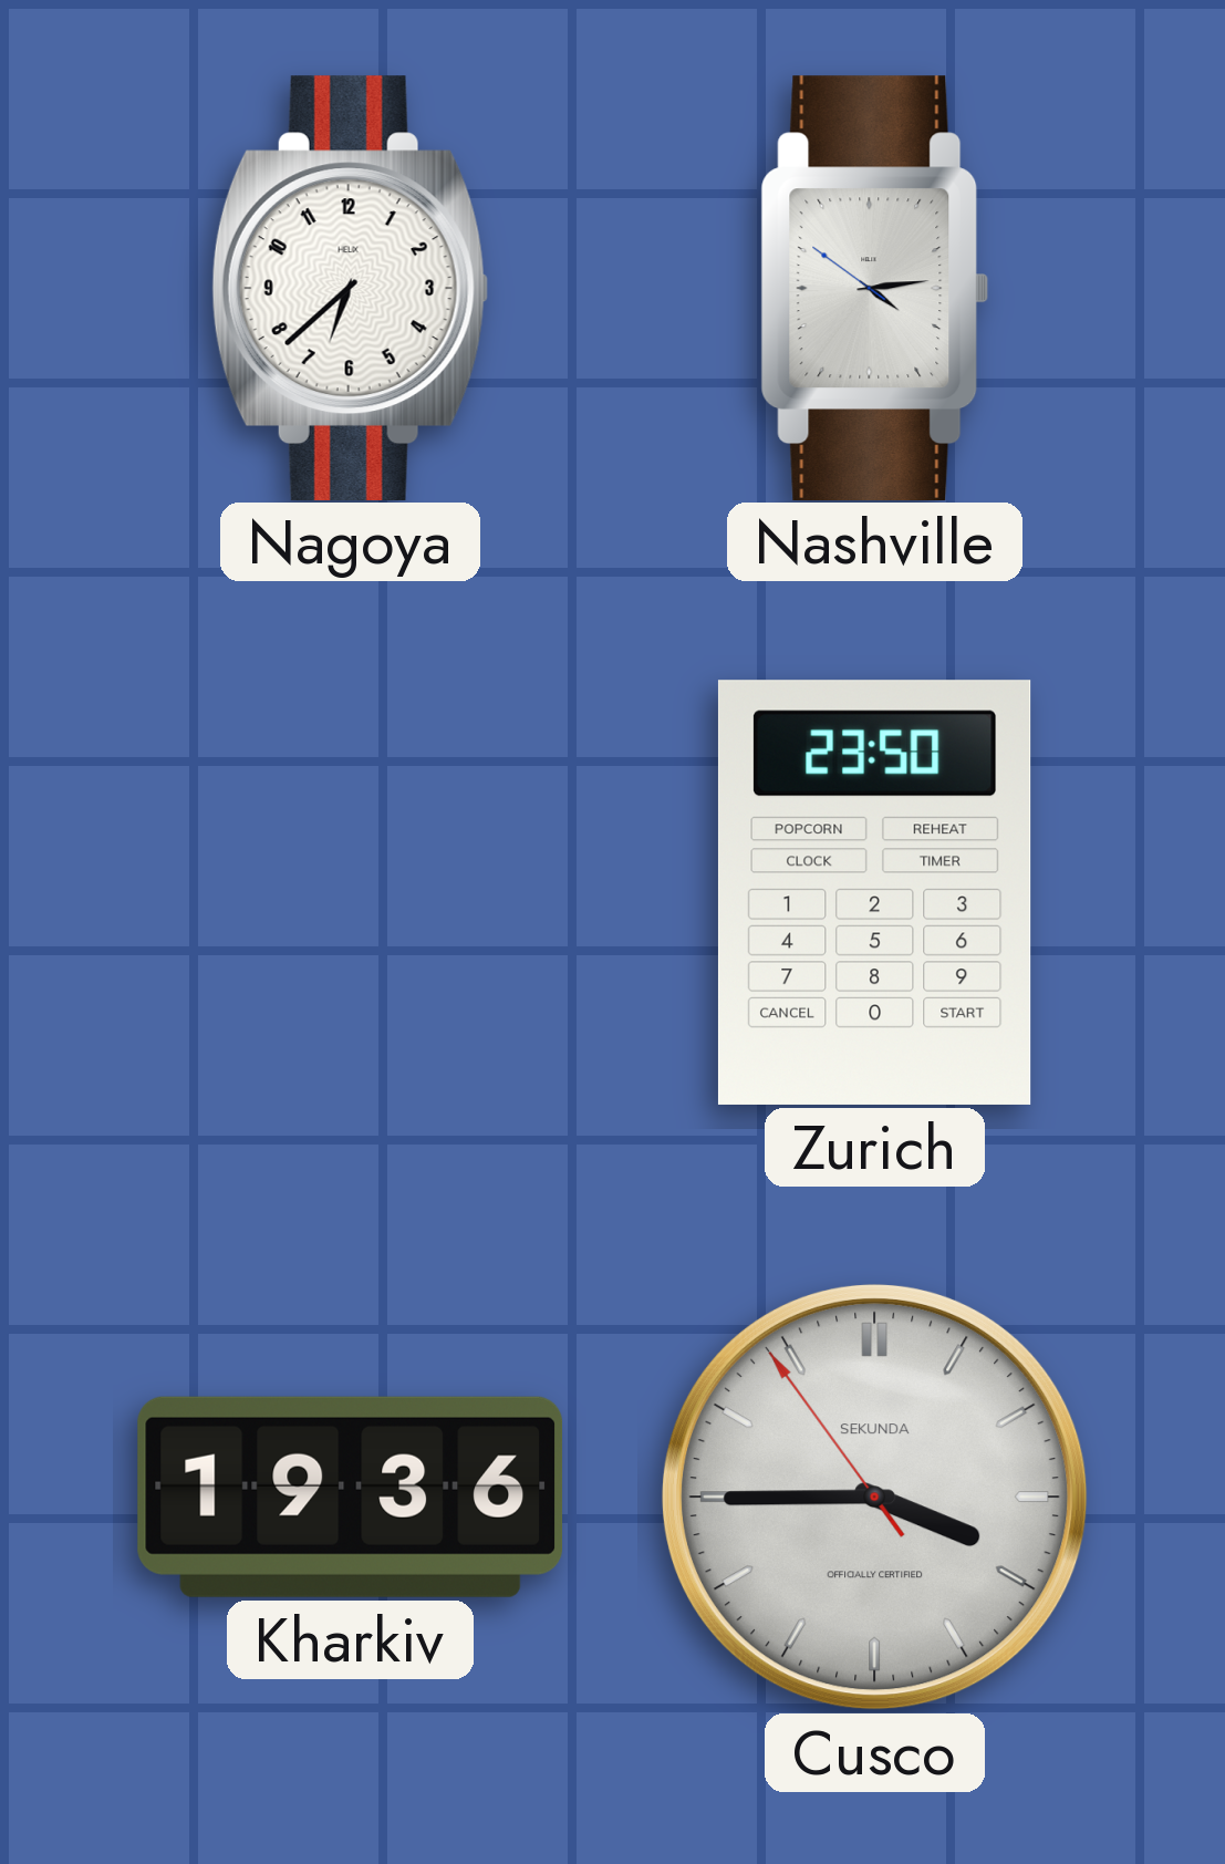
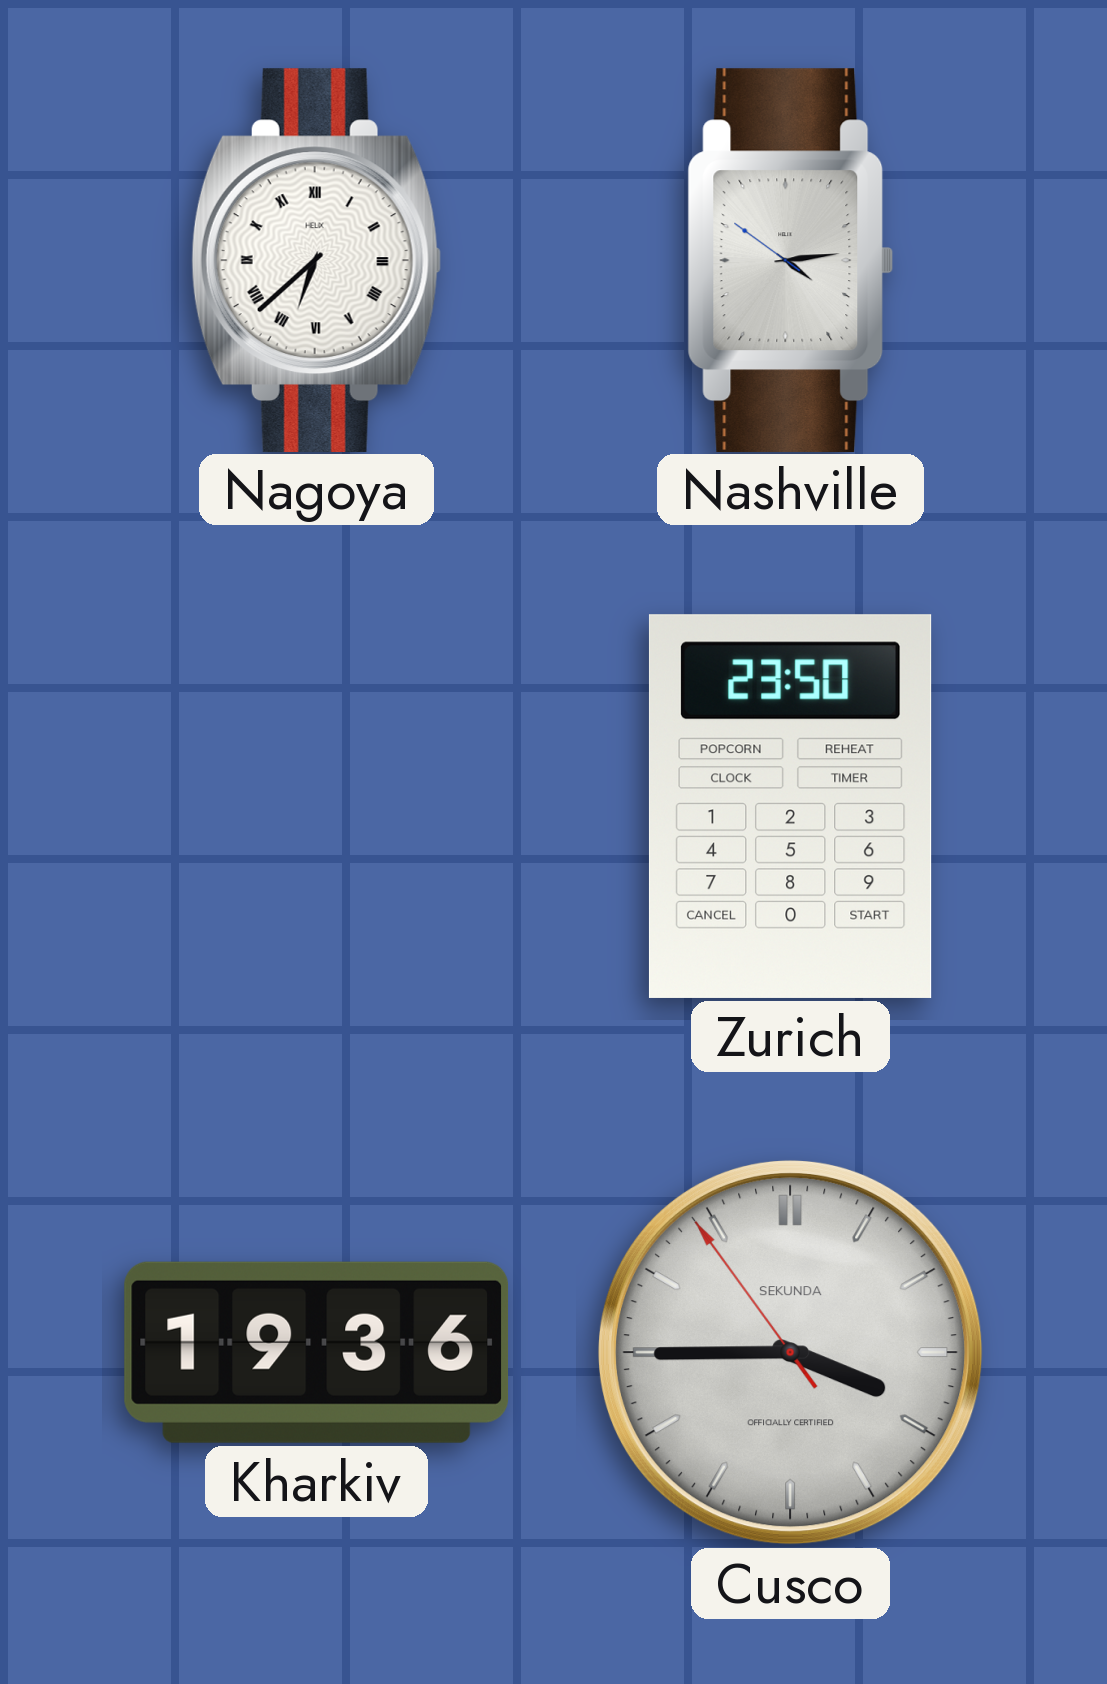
Nagoya numerals: Arabic -> Roman (316, 260)
